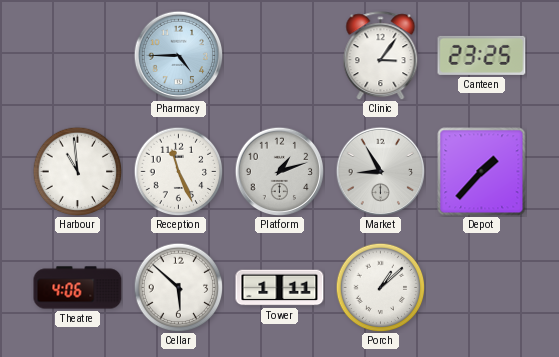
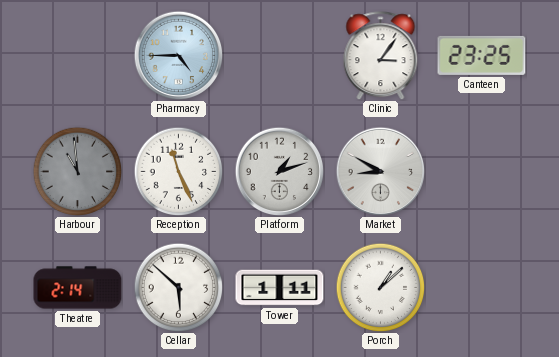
Harbour dial: white -> grey (77, 171)
Market: 8:55 -> 8:50 (380, 171)
Depot: 1:37 -> none (482, 172)
Theatre: 4:06 -> 2:14 (78, 288)
